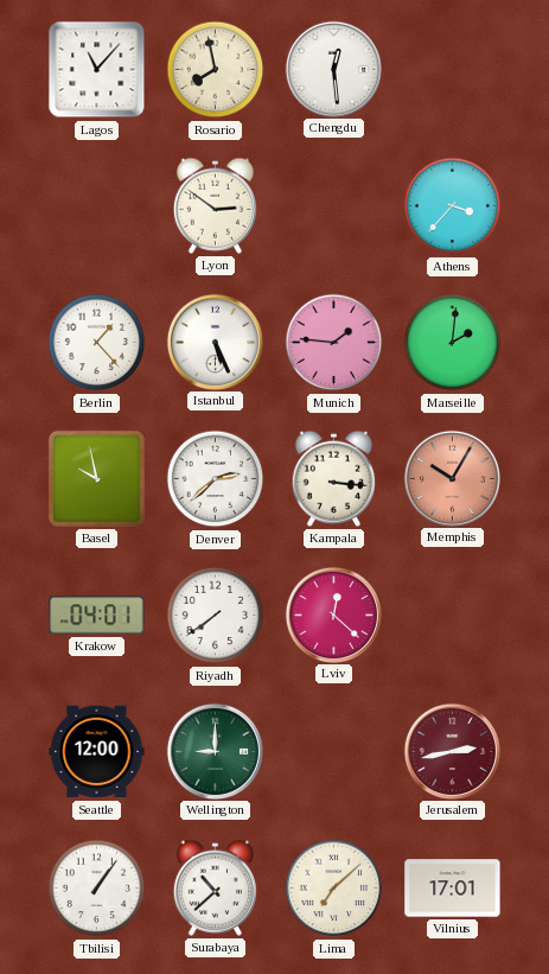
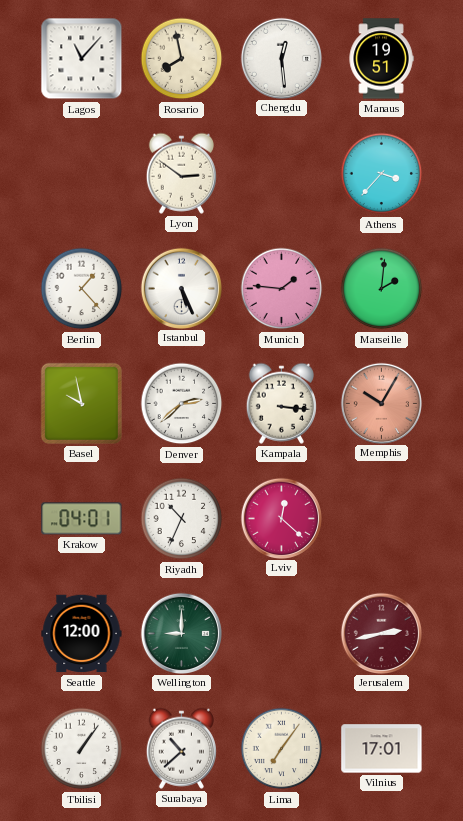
Manaus: none -> 19:51 (381, 59)
Riyadh: 7:39 -> 10:34 (182, 519)
Lima: 7:08 -> 7:06 (282, 749)
